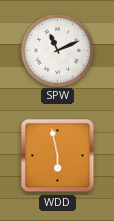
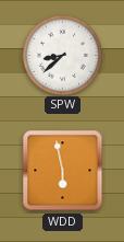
SPW: 11:11 -> 8:38 (62, 55)
